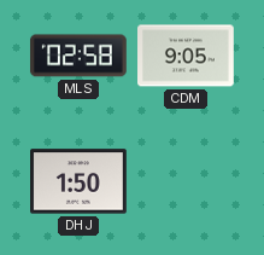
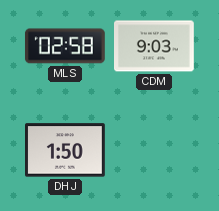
CDM: 9:05 -> 9:03 (155, 46)
